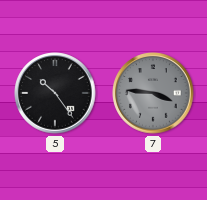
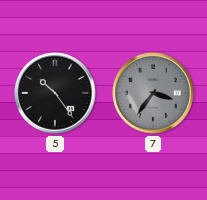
7: 3:46 -> 3:36 (153, 93)
